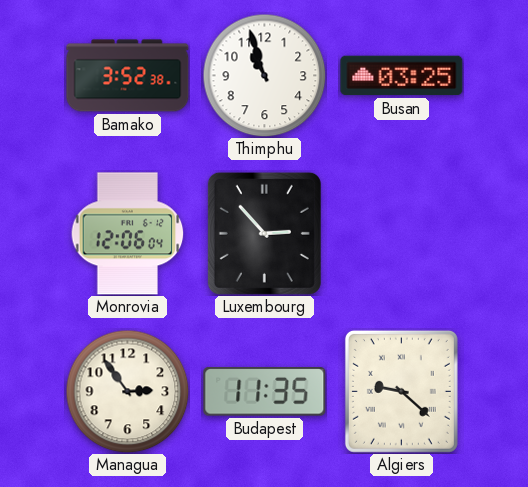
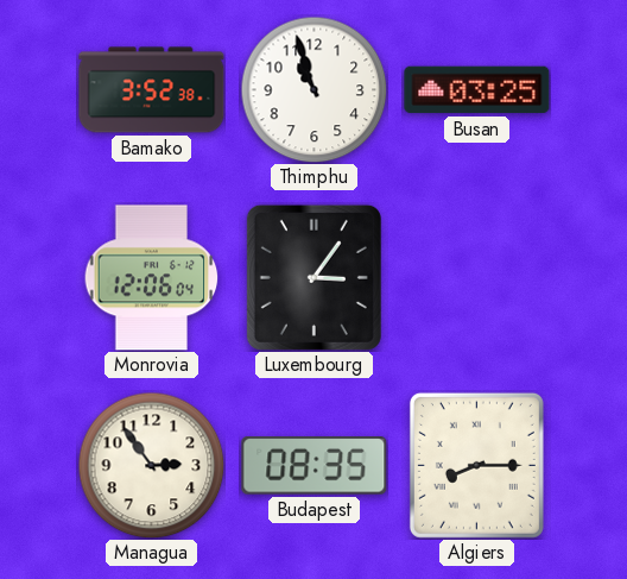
Luxembourg: 2:53 -> 3:06 (313, 277)
Budapest: 11:35 -> 08:35 (315, 466)
Algiers: 9:22 -> 8:15 (476, 465)
